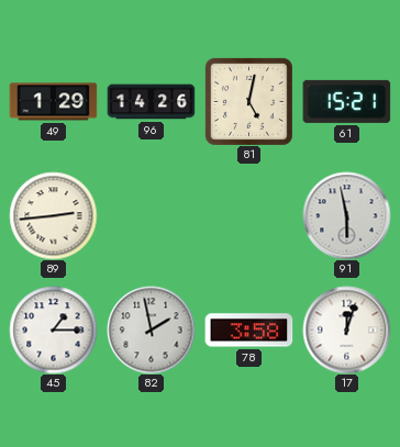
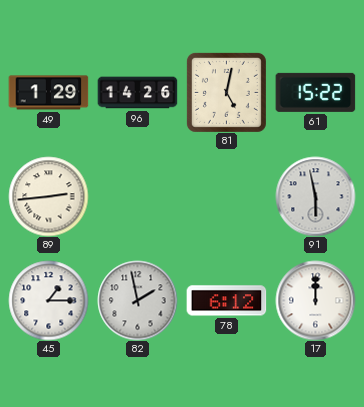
61: 15:21 -> 15:22 (315, 92)
78: 3:58 -> 6:12 (226, 301)
17: 12:03 -> 12:00 (315, 300)
